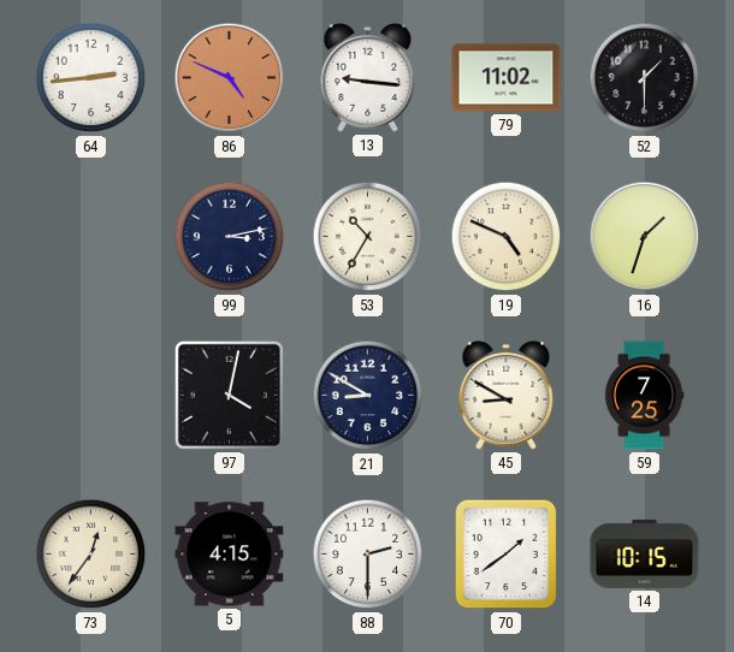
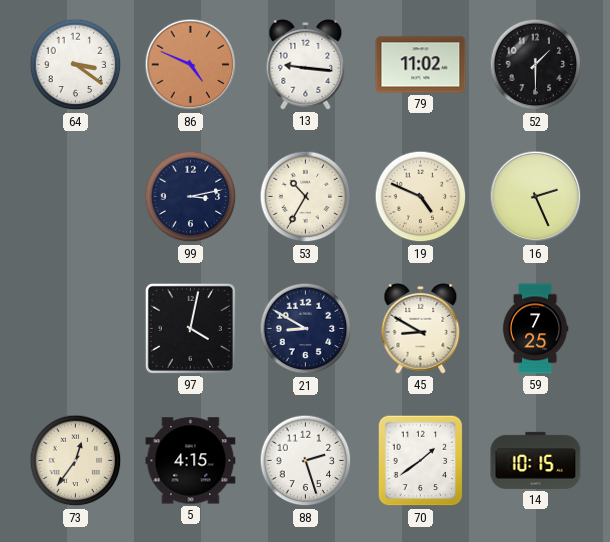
64: 2:44 -> 3:21 (76, 65)
16: 1:33 -> 2:26 (536, 197)
88: 2:30 -> 2:27 (306, 461)
